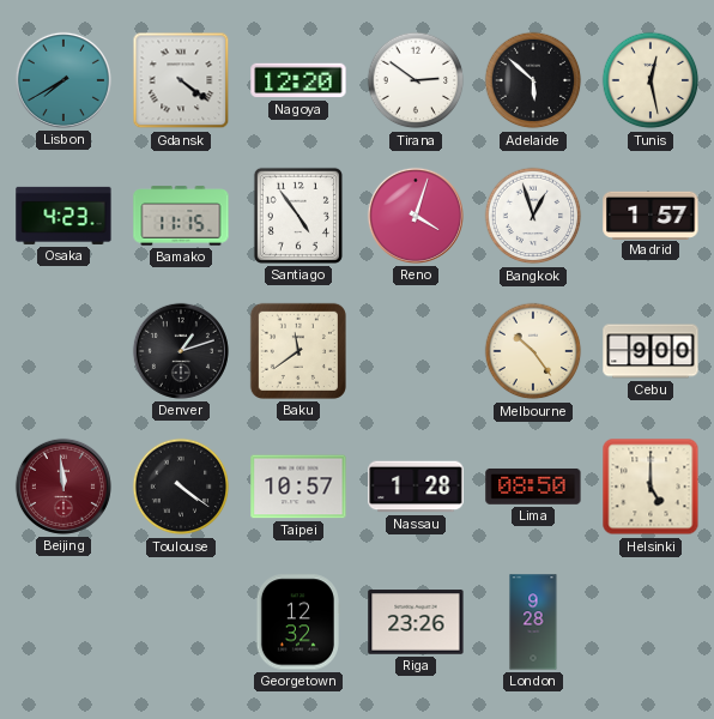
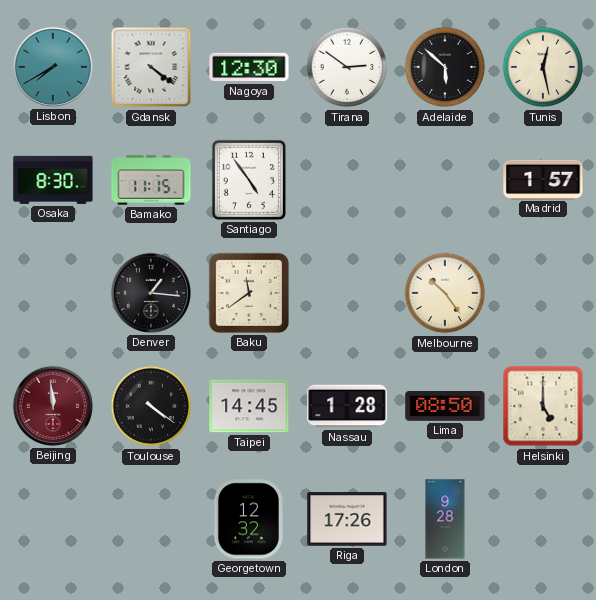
Nagoya: 12:20 -> 12:30 (249, 67)
Osaka: 4:23 -> 8:30 (53, 180)
Reno: 4:03 -> none (416, 216)
Bangkok: 12:57 -> none (533, 216)
Denver: 1:12 -> 1:16 (151, 293)
Cebu: 9:00 -> none (651, 351)
Taipei: 10:57 -> 14:45 (249, 406)
Riga: 23:26 -> 17:26 (347, 519)
